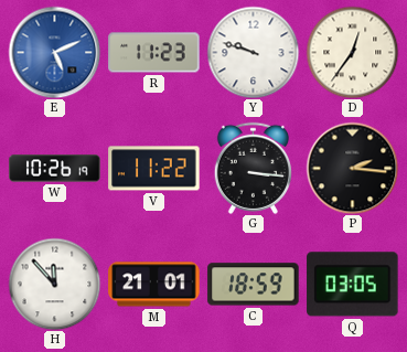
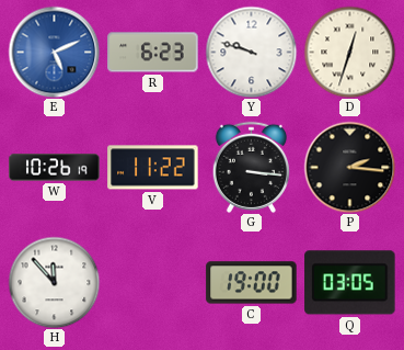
R: 11:23 -> 6:23 (153, 53)
D: 12:36 -> 12:33 (349, 52)
M: 21:01 -> none (154, 285)
C: 18:59 -> 19:00 (252, 283)
